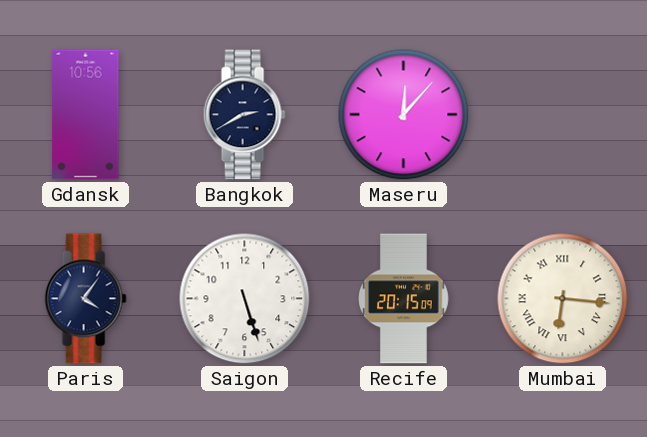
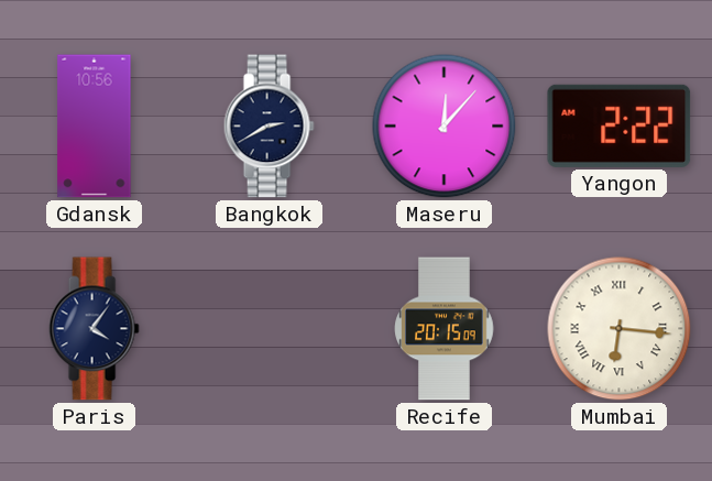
Yangon: none -> 2:22 (620, 125)
Saigon: 5:27 -> none (245, 299)
